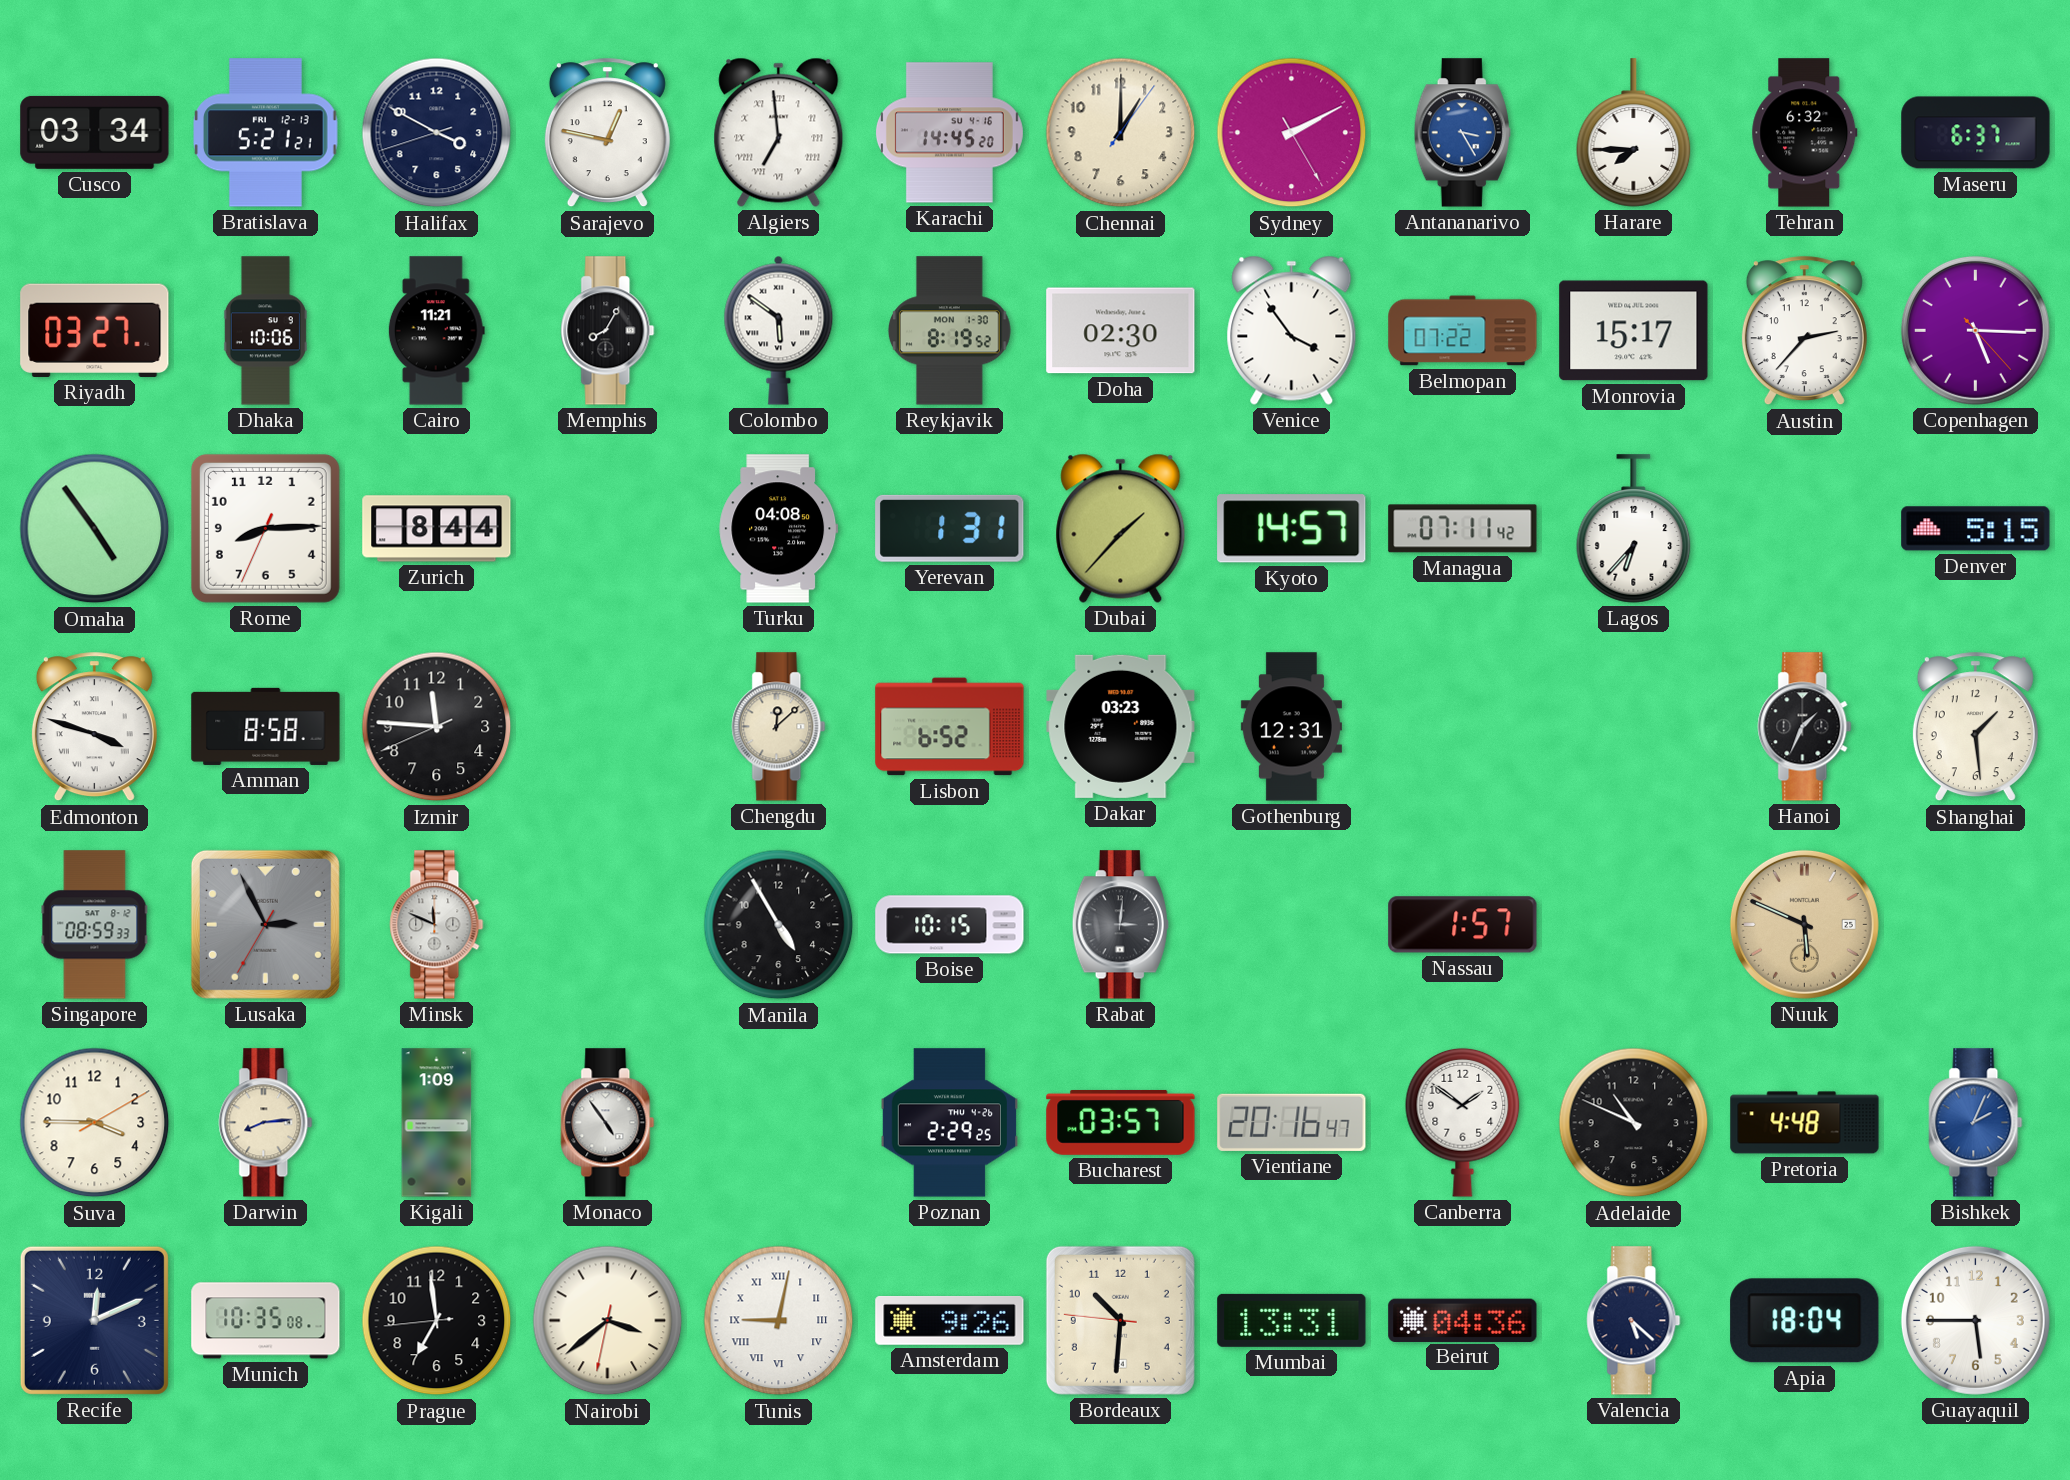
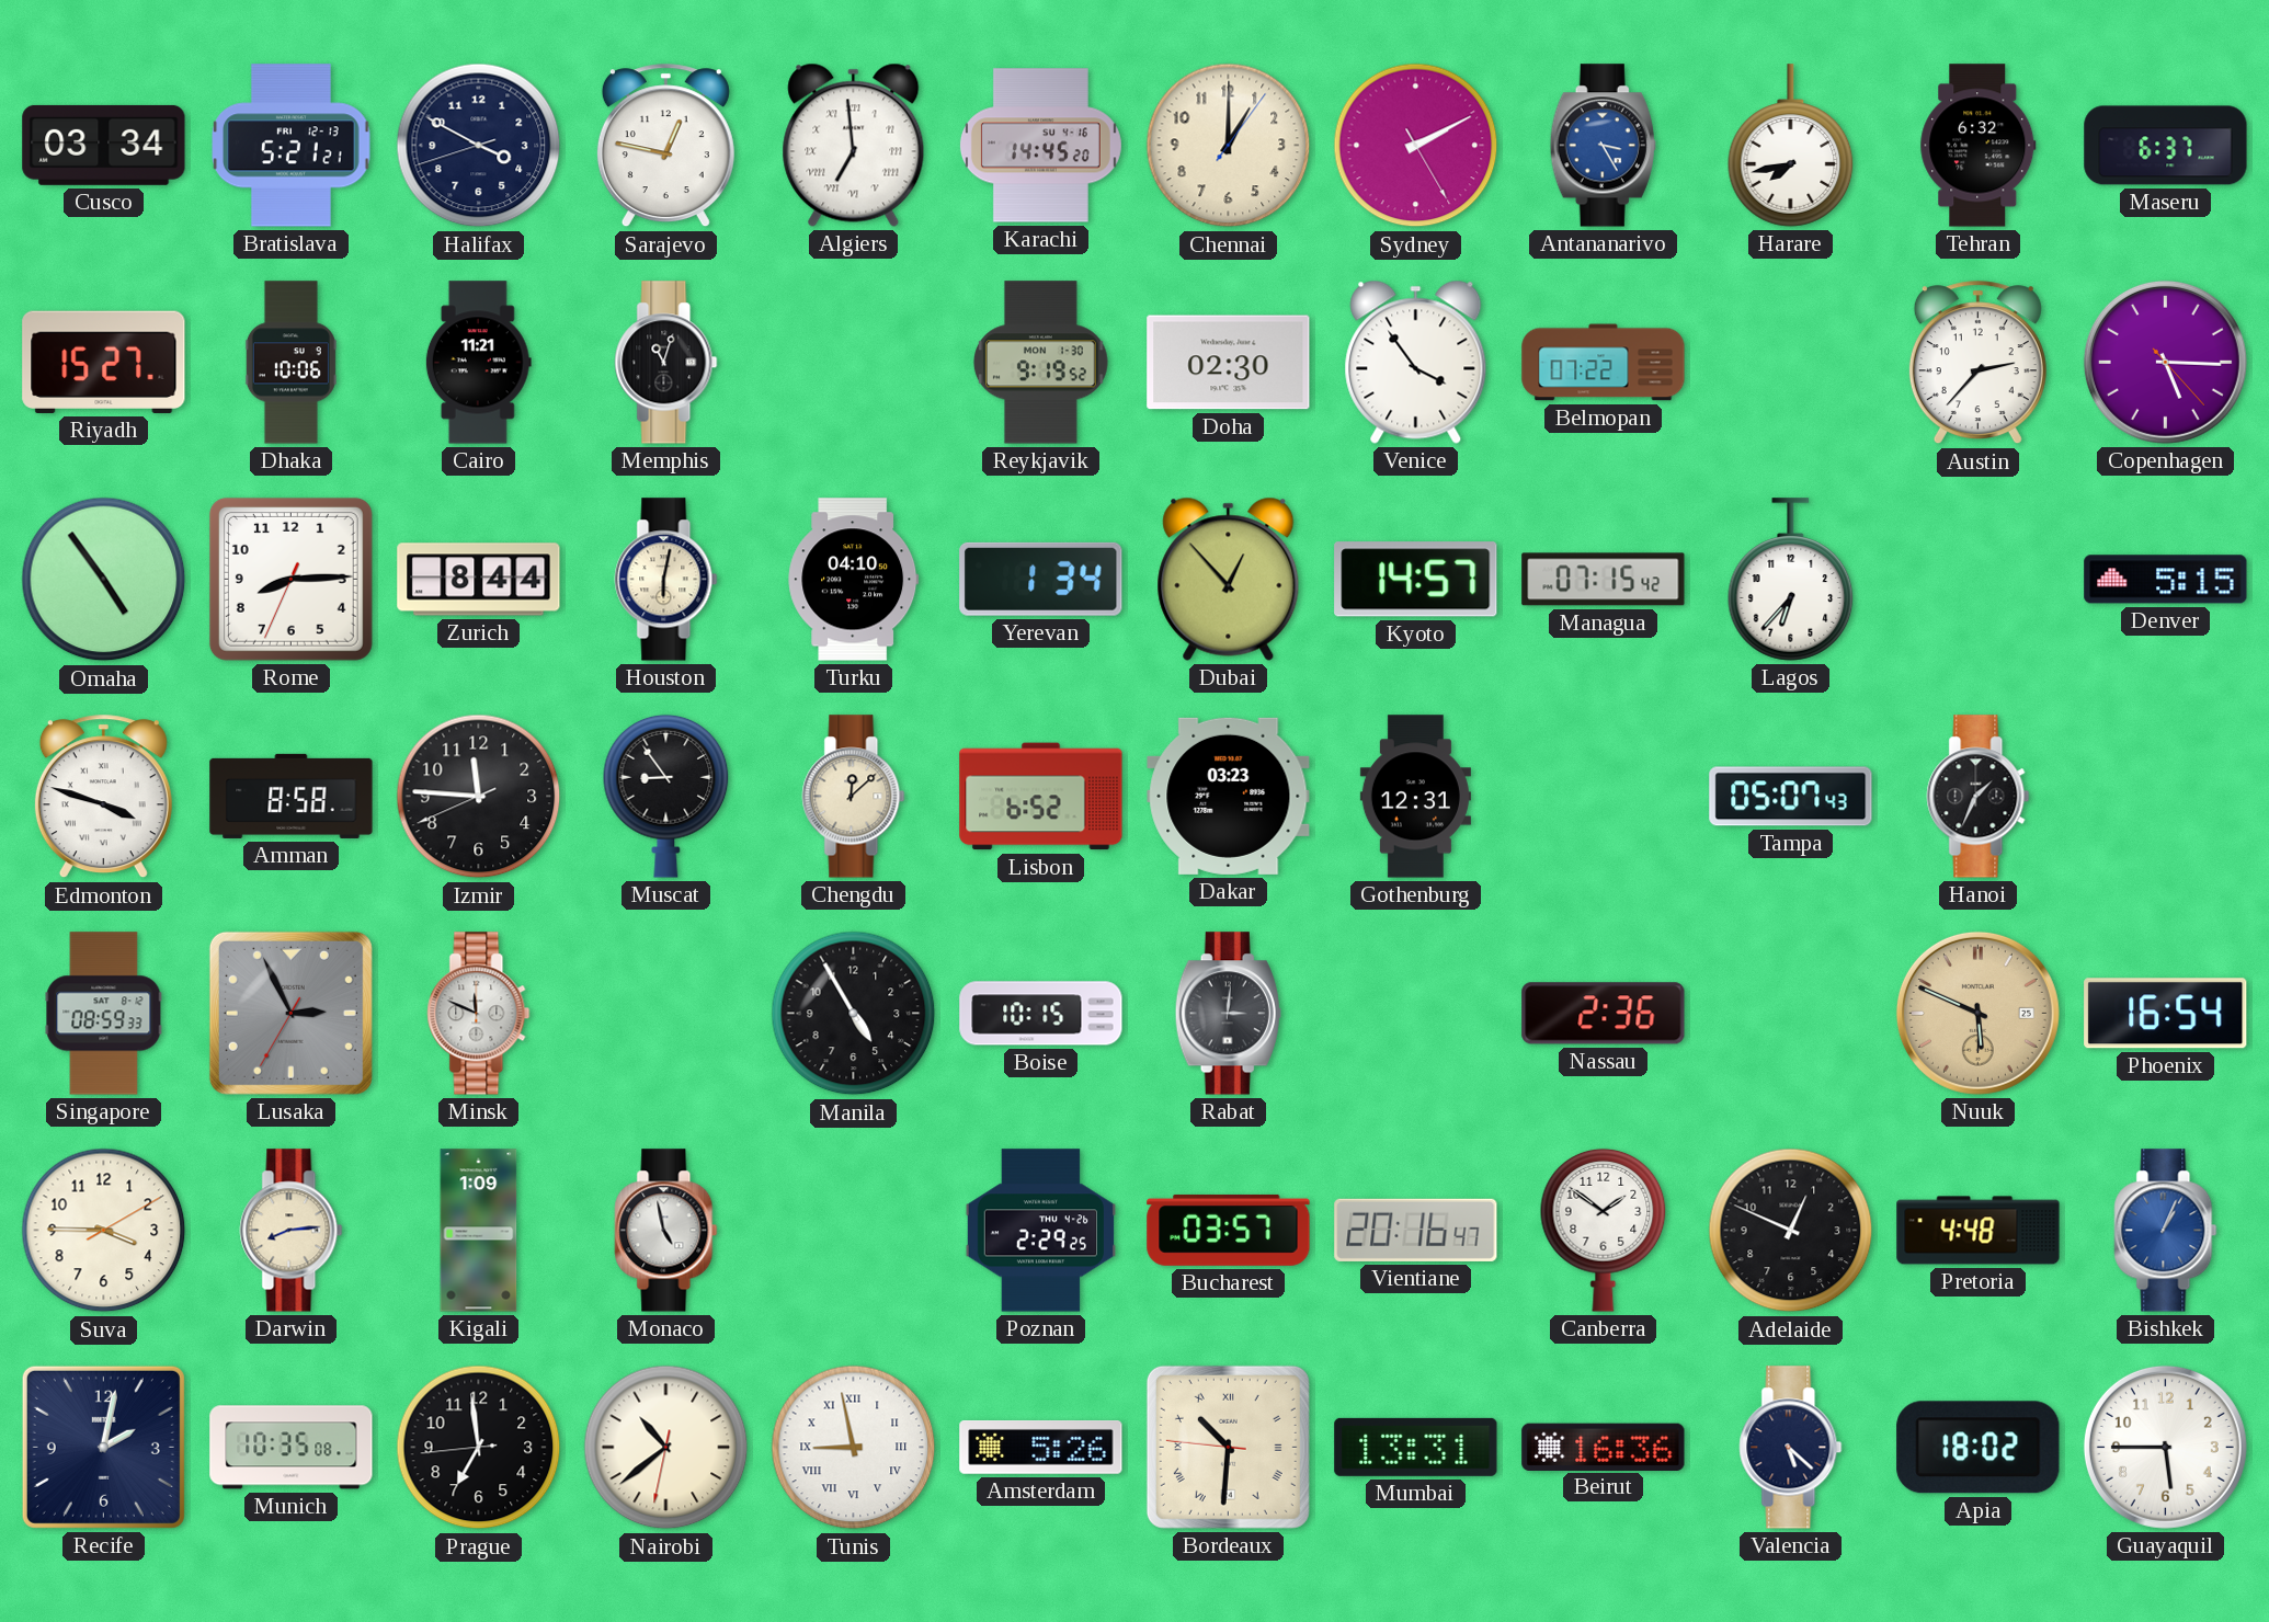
Harare: 7:45 -> 7:43 (1791, 146)
Riyadh: 03:27 -> 15:27 (104, 362)
Memphis: 8:05 -> 11:03 (666, 363)
Colombo: 5:51 -> none (779, 330)
Reykjavik: 8:19 -> 9:19 (1040, 363)
Monrovia: 15:17 -> none (1634, 331)
Houston: none -> 6:02 (666, 580)
Turku: 04:08 -> 04:10 (854, 580)
Yerevan: 1:31 -> 1:34 (1041, 579)
Dubai: 1:37 -> 12:53 (1229, 579)
Managua: 07:11 -> 07:15 (1604, 580)
Muscat: none -> 8:54 (666, 796)
Tampa: none -> 05:07 (1791, 797)
Shanghai: 1:29 -> none (1975, 727)
Nassau: 1:57 -> 2:36 (1604, 1014)
Phoenix: none -> 16:54 (2166, 1014)
Monaco: 4:54 -> 4:58 (666, 1231)
Adelaide: 10:49 -> 12:49 (1791, 1231)
Bishkek: 2:04 -> 1:04 (2166, 1231)
Recife: 12:11 -> 2:02 (103, 1447)
Nairobi: 3:38 -> 10:38 (666, 1448)
Tunis: 9:02 -> 8:58 (854, 1448)
Amsterdam: 9:26 -> 5:26 (1041, 1448)
Bordeaux numerals: Arabic -> Roman (1228, 1447)
Beirut: 04:36 -> 16:36 (1604, 1447)
Apia: 18:04 -> 18:02 (1979, 1448)
